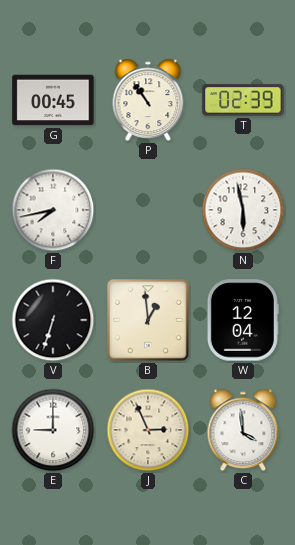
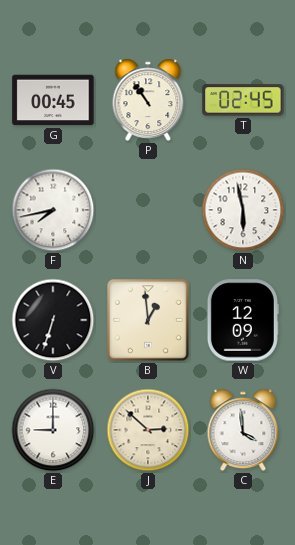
T: 02:39 -> 02:45 (243, 100)
W: 12:04 -> 12:09 (243, 320)
J: 2:56 -> 2:52 (148, 430)
